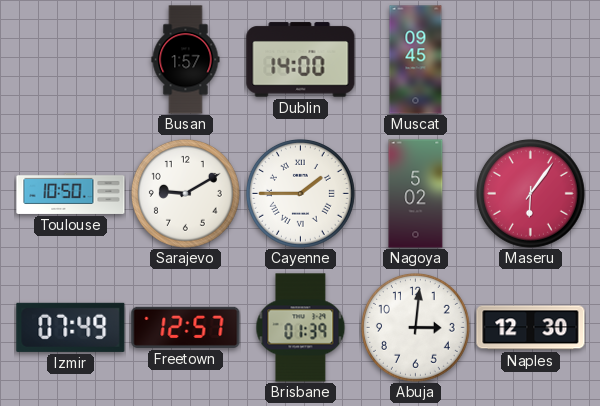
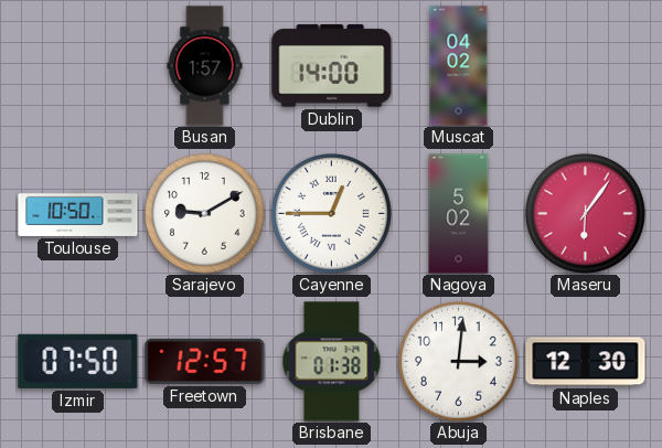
Muscat: 09:45 -> 04:02 (459, 66)
Cayenne: 1:45 -> 12:45 (331, 213)
Izmir: 07:49 -> 07:50 (78, 361)
Brisbane: 01:39 -> 01:38 (332, 362)
